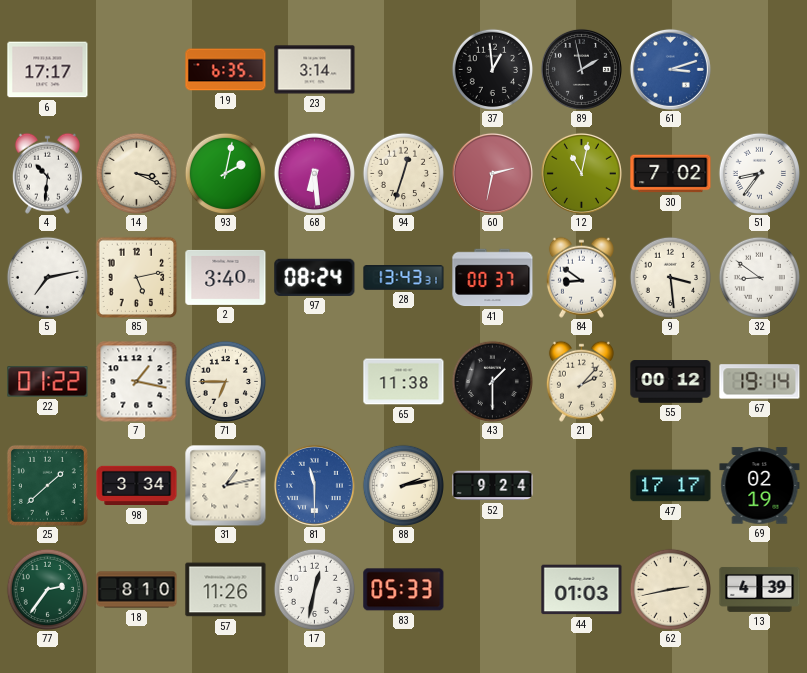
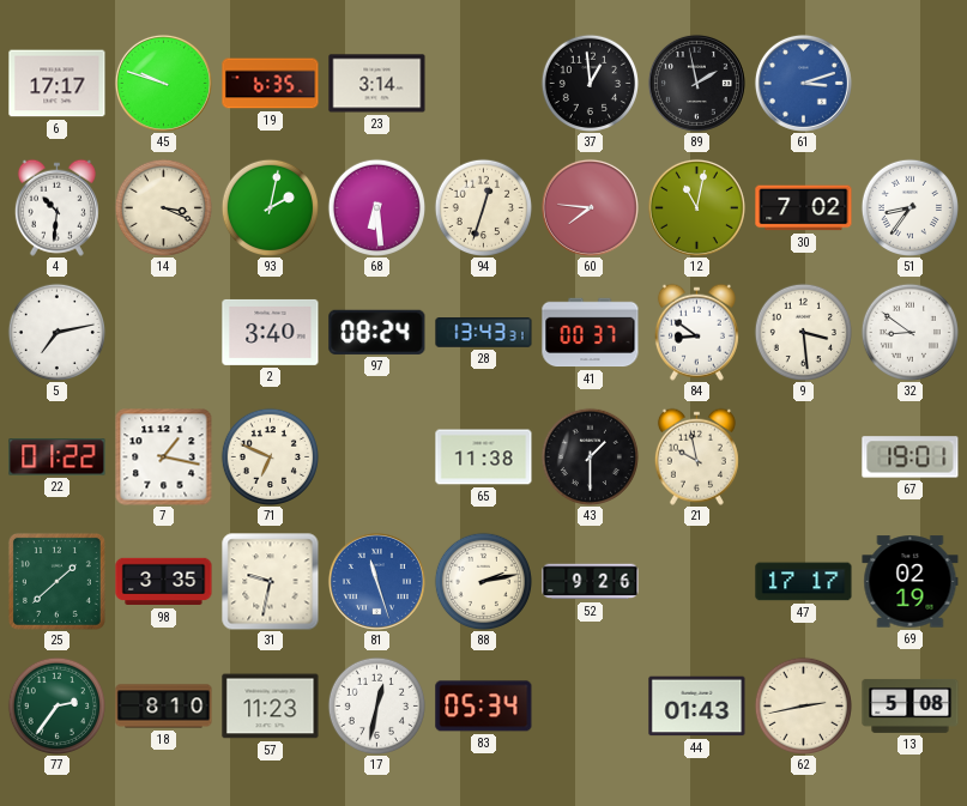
45: none -> 9:48 (163, 83)
60: 2:32 -> 7:46 (590, 207)
85: 5:13 -> none (136, 277)
71: 6:45 -> 6:49 (270, 456)
21: 2:07 -> 9:58 (696, 456)
55: 00:12 -> none (671, 382)
67: 19:14 -> 19:01 (911, 457)
98: 3:34 -> 3:35 (164, 582)
31: 1:13 -> 9:32 (271, 582)
81: 11:30 -> 11:27 (376, 581)
52: 9:24 -> 9:26 (591, 582)
57: 11:26 -> 11:23 (271, 707)
83: 05:33 -> 05:34 (484, 707)
44: 01:03 -> 01:43 (697, 707)
13: 4:39 -> 5:08 (911, 705)
